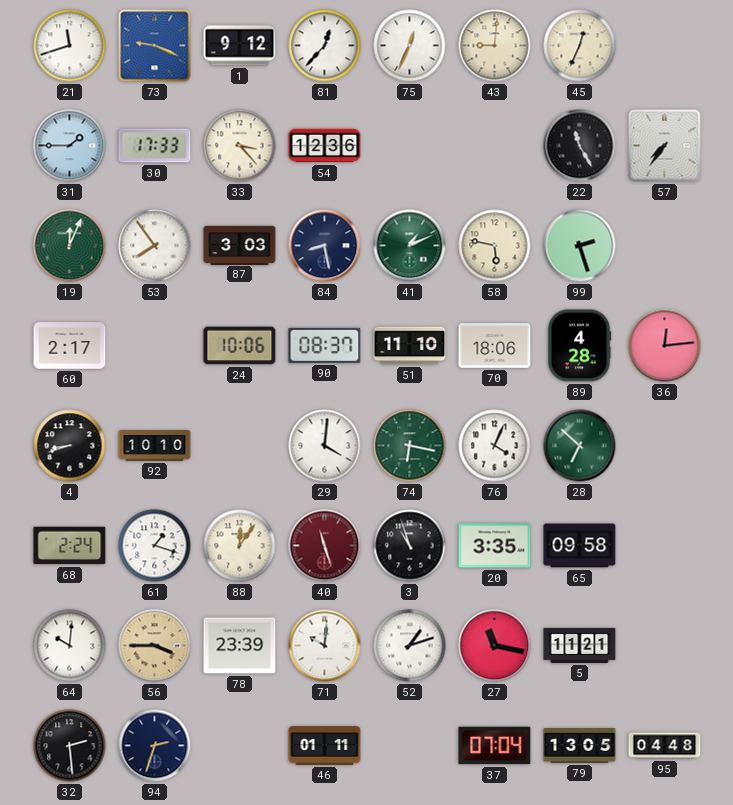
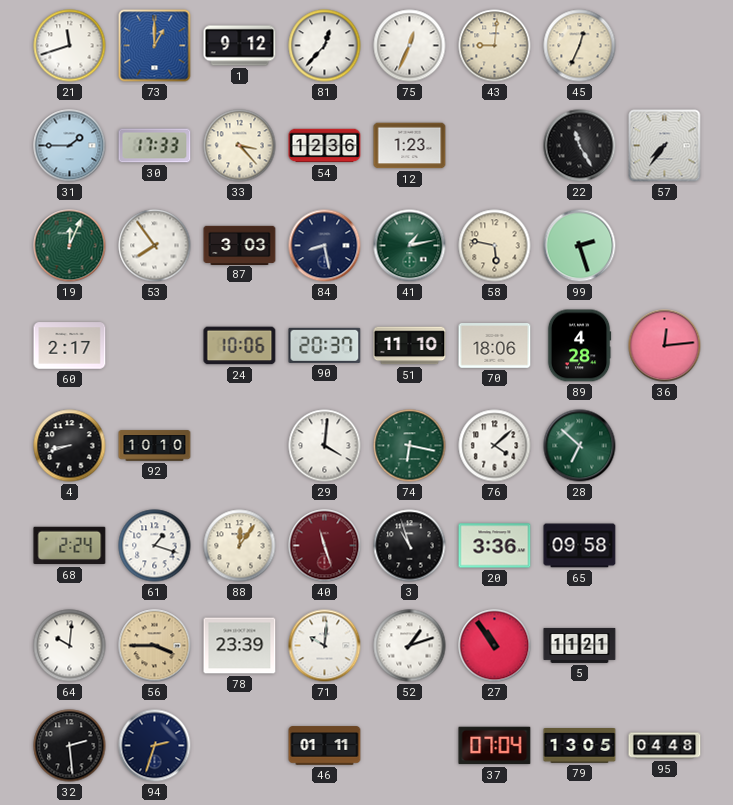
73: 9:19 -> 1:00 (155, 46)
12: none -> 1:23 (410, 146)
41: 1:11 -> 1:13 (410, 246)
90: 08:37 -> 20:37 (325, 345)
76: 4:04 -> 4:08 (495, 446)
20: 3:35 -> 3:36 (495, 546)
27: 11:17 -> 10:54 (495, 646)
